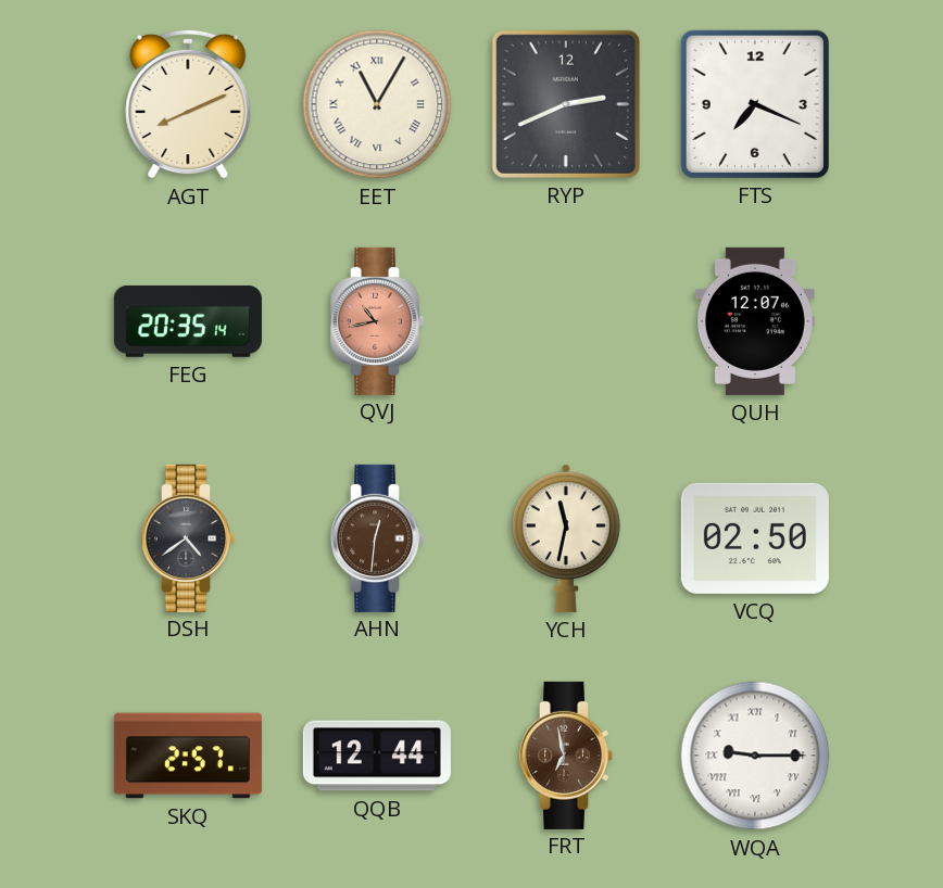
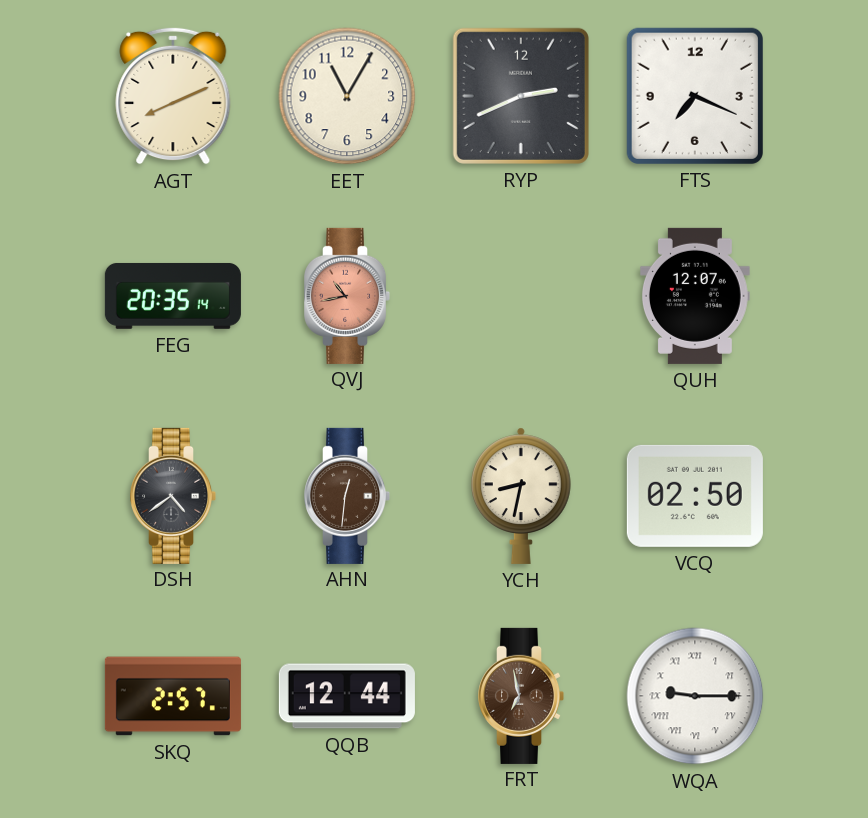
EET numerals: Roman -> Arabic (347, 96)
YCH: 11:32 -> 8:32 (522, 496)
